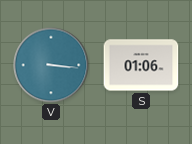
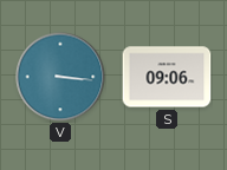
S: 01:06 -> 09:06 (167, 77)
